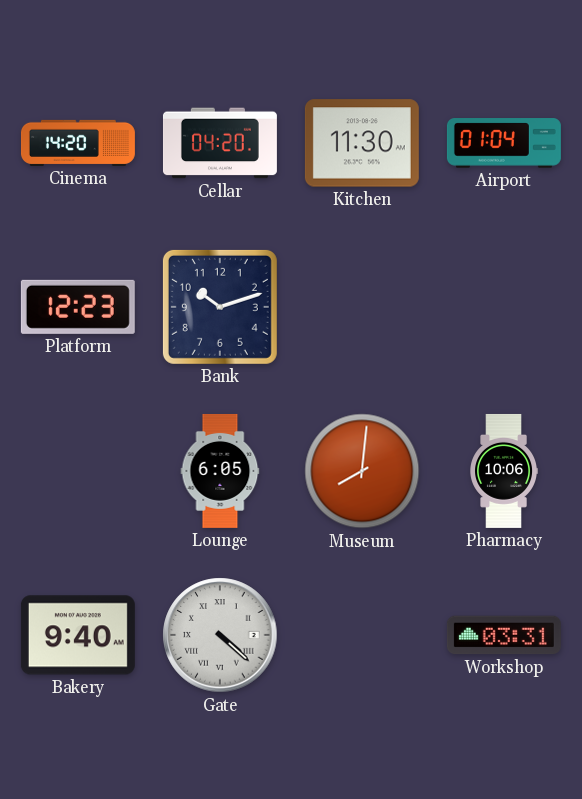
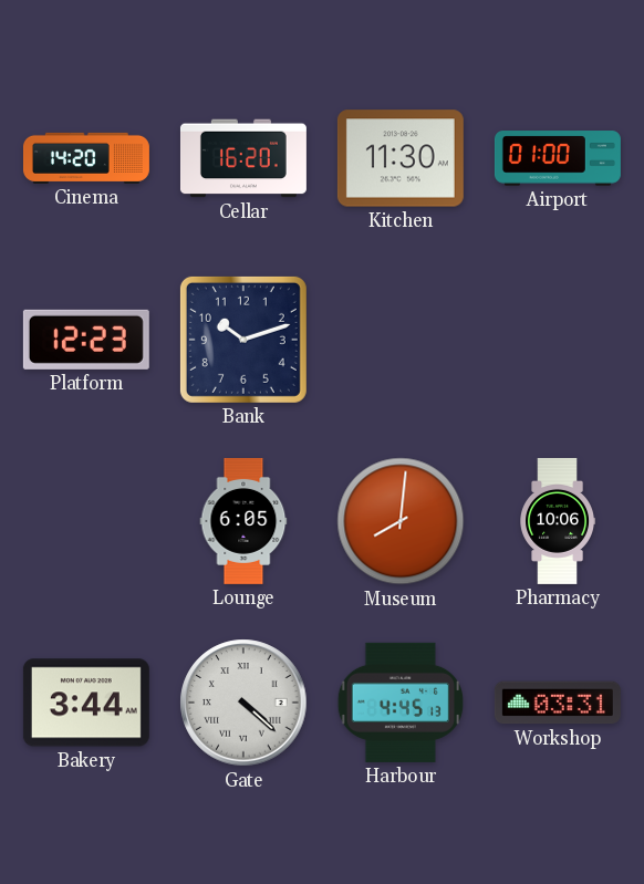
Cellar: 04:20 -> 16:20 (243, 158)
Airport: 01:04 -> 01:00 (558, 158)
Bakery: 9:40 -> 3:44 (86, 703)
Harbour: none -> 4:45 (401, 703)
